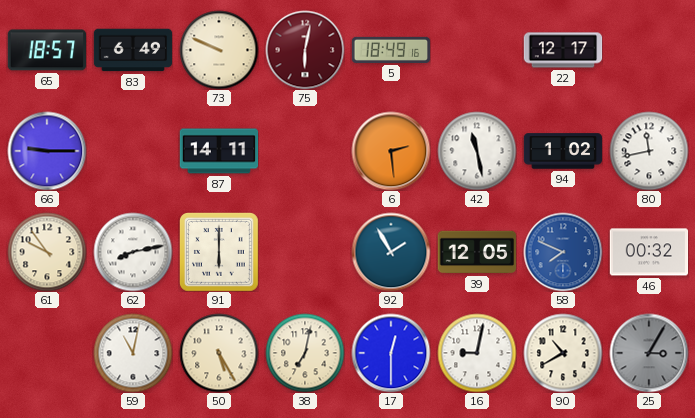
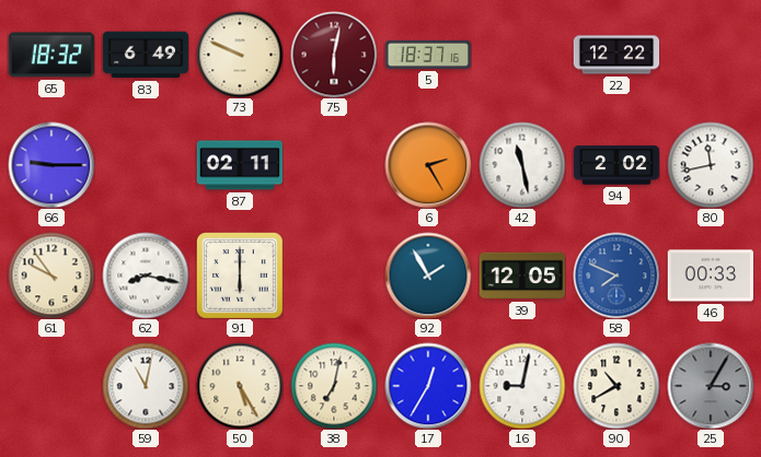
65: 18:57 -> 18:32 (50, 55)
5: 18:49 -> 18:37 (428, 55)
22: 12:17 -> 12:22 (616, 55)
87: 14:11 -> 02:11 (240, 165)
6: 2:29 -> 2:25 (428, 165)
94: 1:02 -> 2:02 (616, 165)
62: 8:13 -> 8:17 (146, 276)
46: 00:32 -> 00:33 (711, 276)
17: 12:30 -> 12:35 (428, 386)
